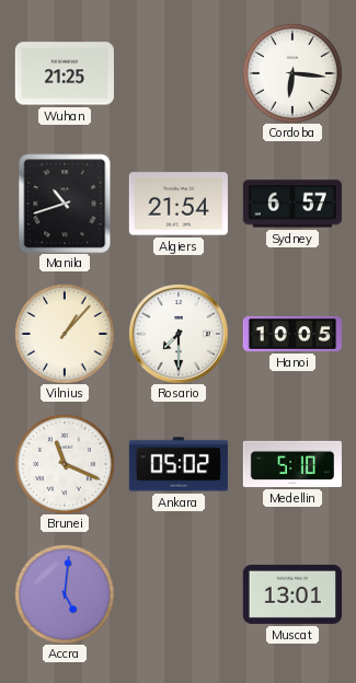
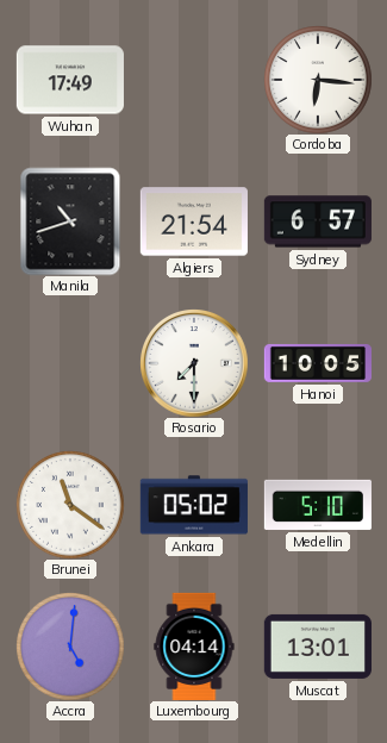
Wuhan: 21:25 -> 17:49 (70, 80)
Vilnius: 1:07 -> none (65, 334)
Brunei: 11:19 -> 11:21 (70, 505)
Luxembourg: none -> 04:14 (194, 645)
